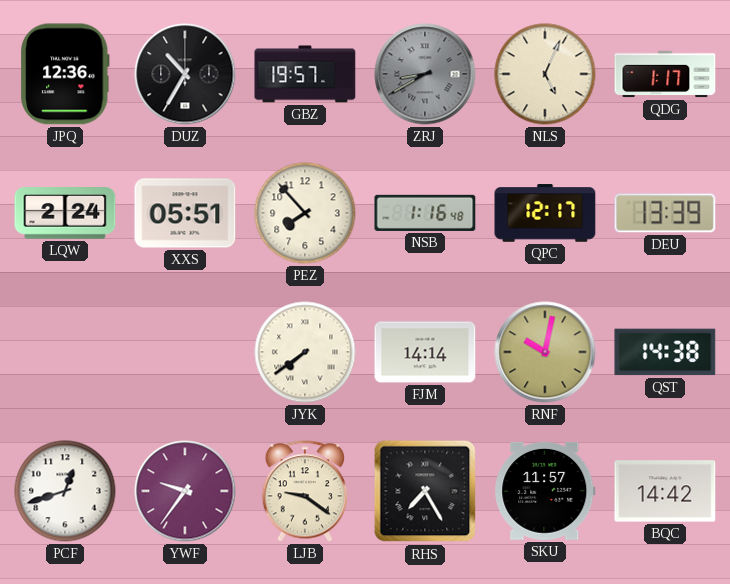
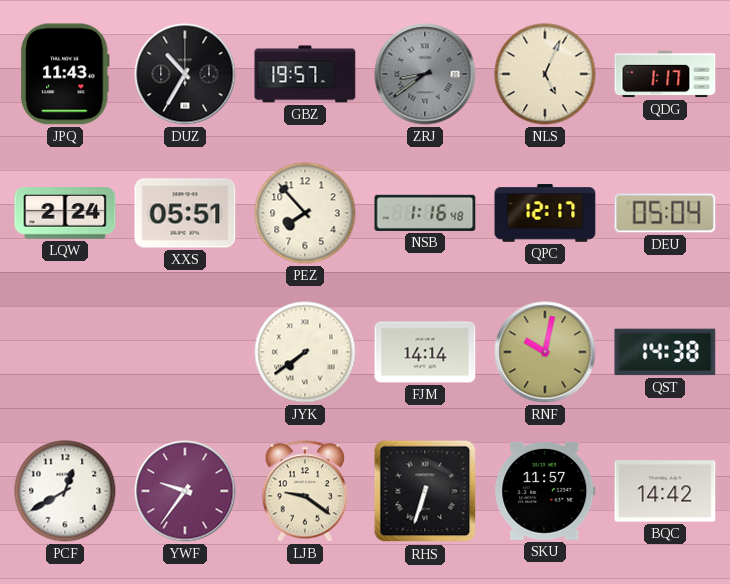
JPQ: 12:36 -> 11:43 (65, 74)
ZRJ: 8:40 -> 8:39 (425, 74)
DEU: 13:39 -> 05:04 (665, 213)
PCF: 12:42 -> 12:40 (65, 491)
RHS: 7:25 -> 6:33 (425, 491)
